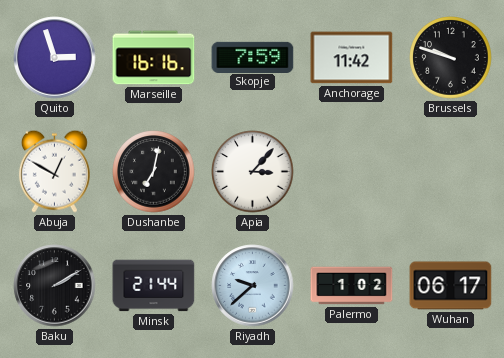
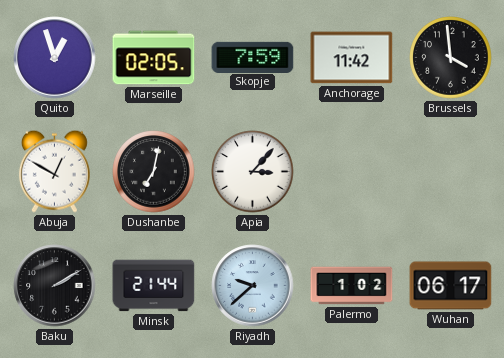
Quito: 2:57 -> 12:57 (55, 58)
Marseille: 16:16 -> 02:05 (154, 58)
Brussels: 9:48 -> 3:59 (451, 58)
